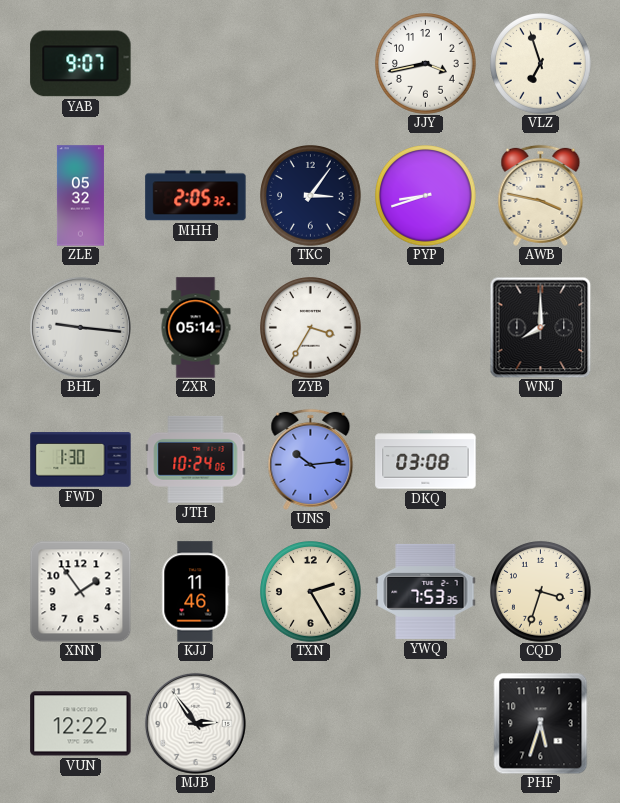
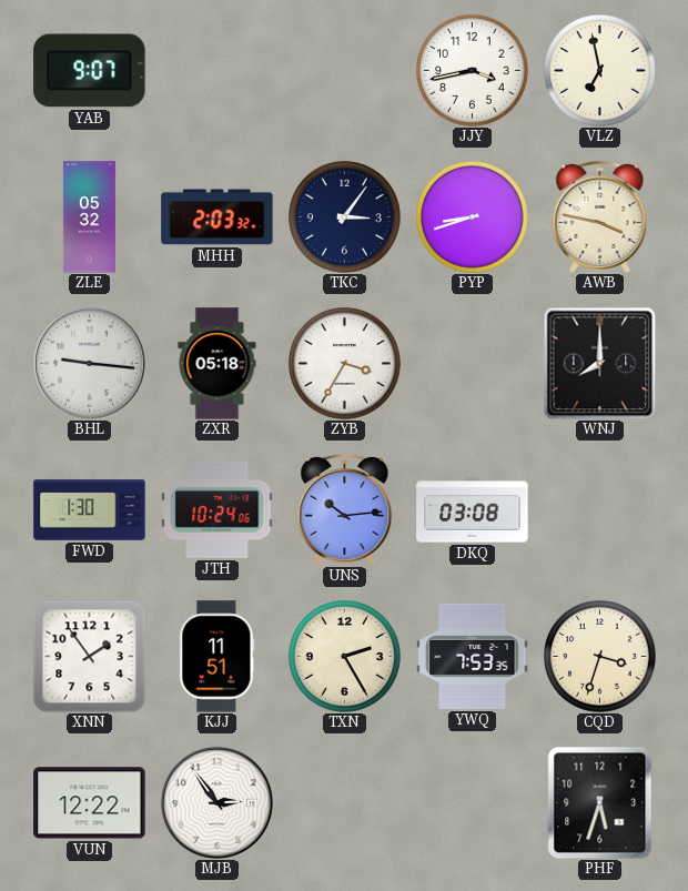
VLZ: 6:57 -> 6:58 (600, 71)
MHH: 2:05 -> 2:03 (217, 217)
ZXR: 05:14 -> 05:18 (217, 364)
KJJ: 11:46 -> 11:51 (217, 657)
